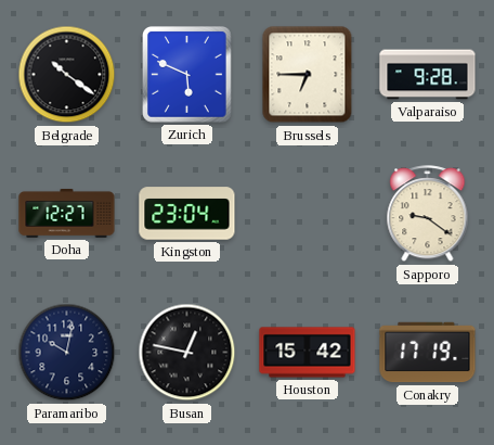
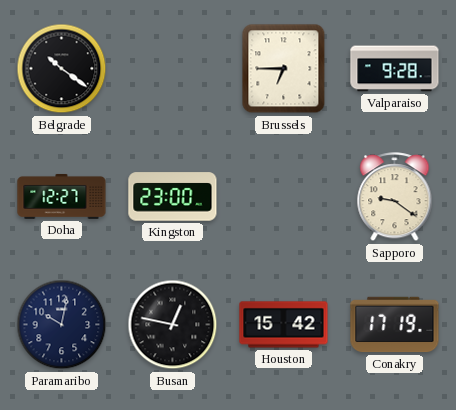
Zurich: 5:49 -> none (187, 75)
Kingston: 23:04 -> 23:00 (173, 197)
